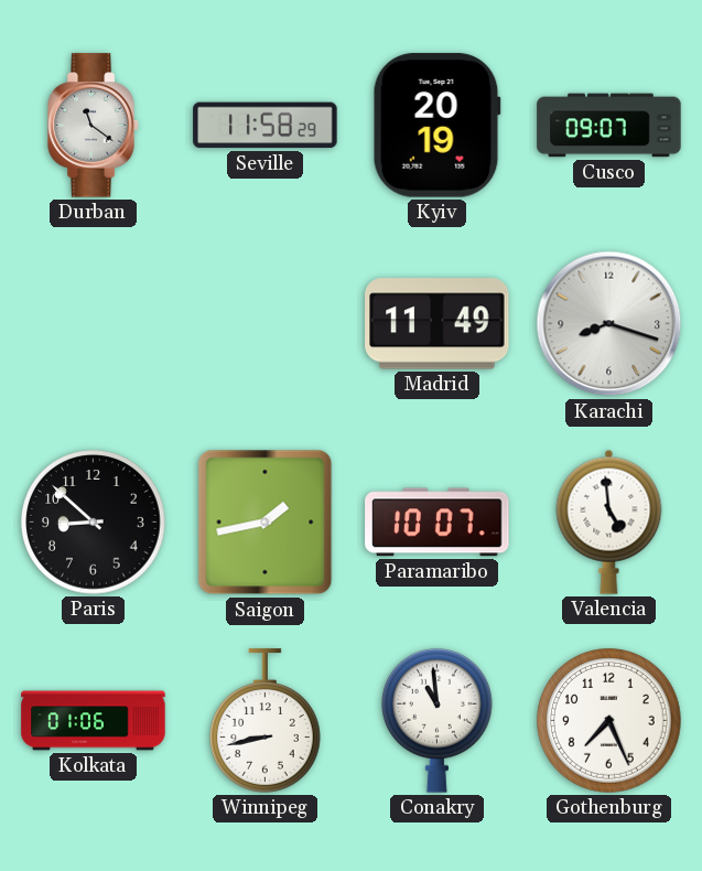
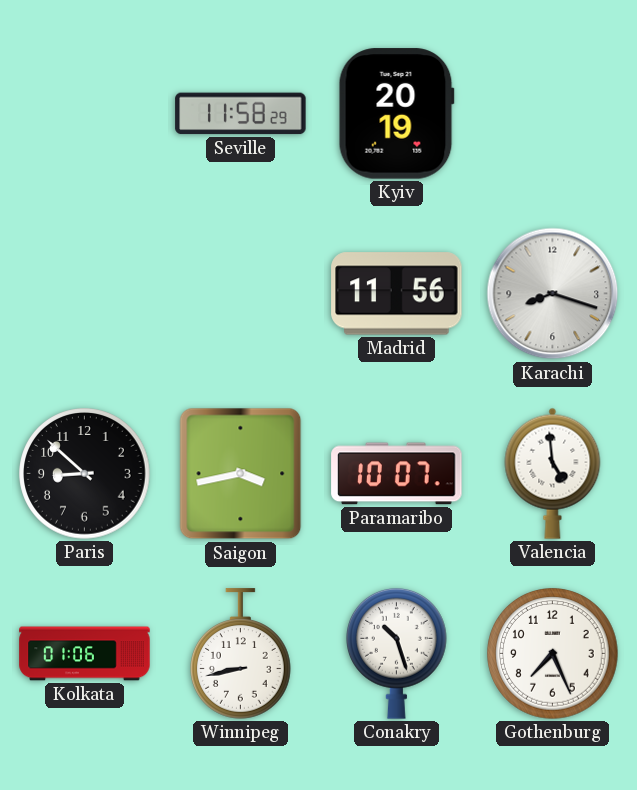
Durban: 11:21 -> none (94, 126)
Cusco: 09:07 -> none (609, 126)
Madrid: 11:49 -> 11:56 (397, 294)
Saigon: 1:43 -> 3:43 (241, 474)
Conakry: 10:59 -> 10:27 (397, 653)
